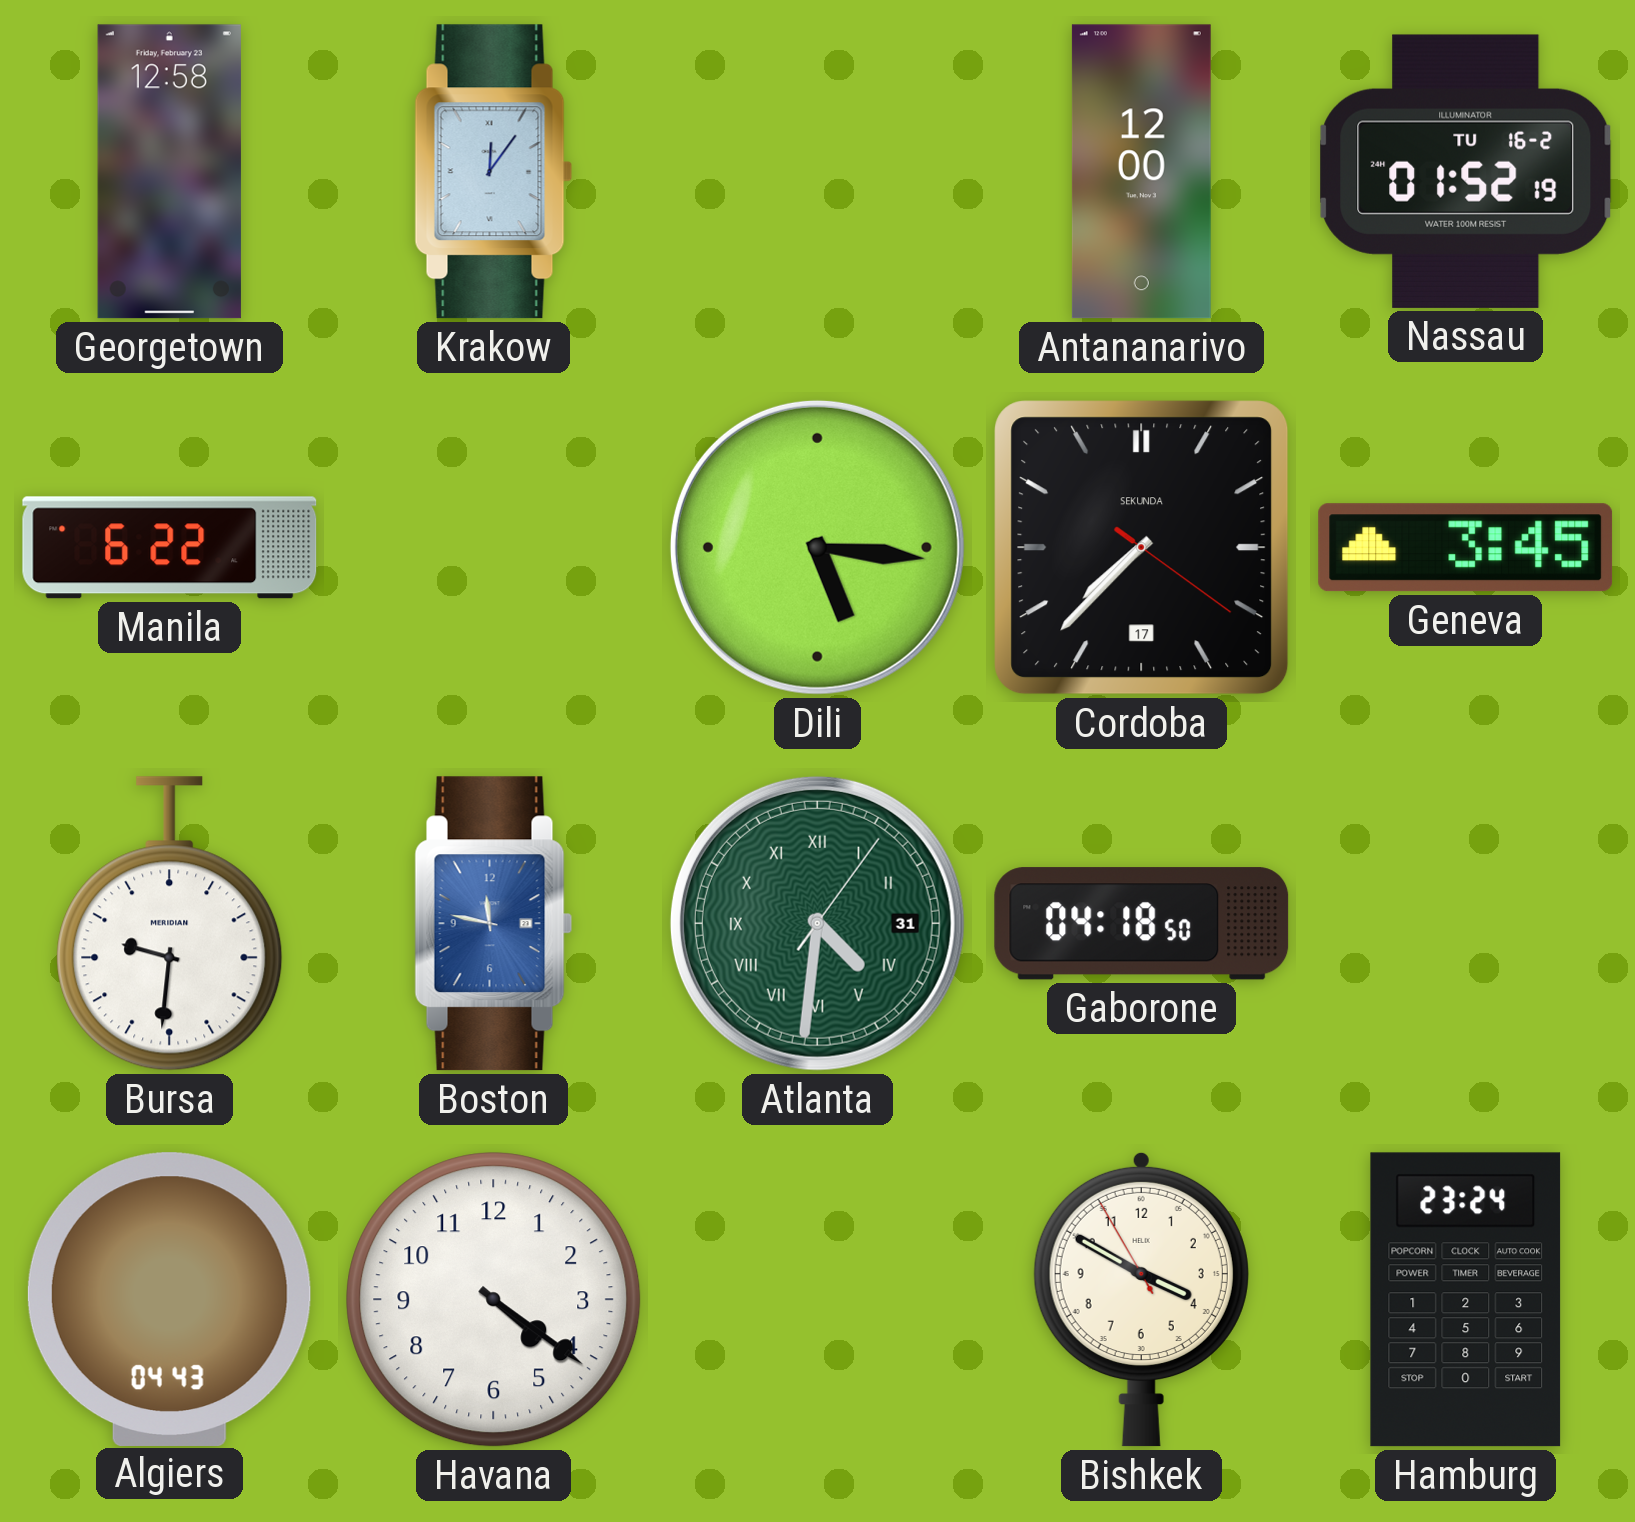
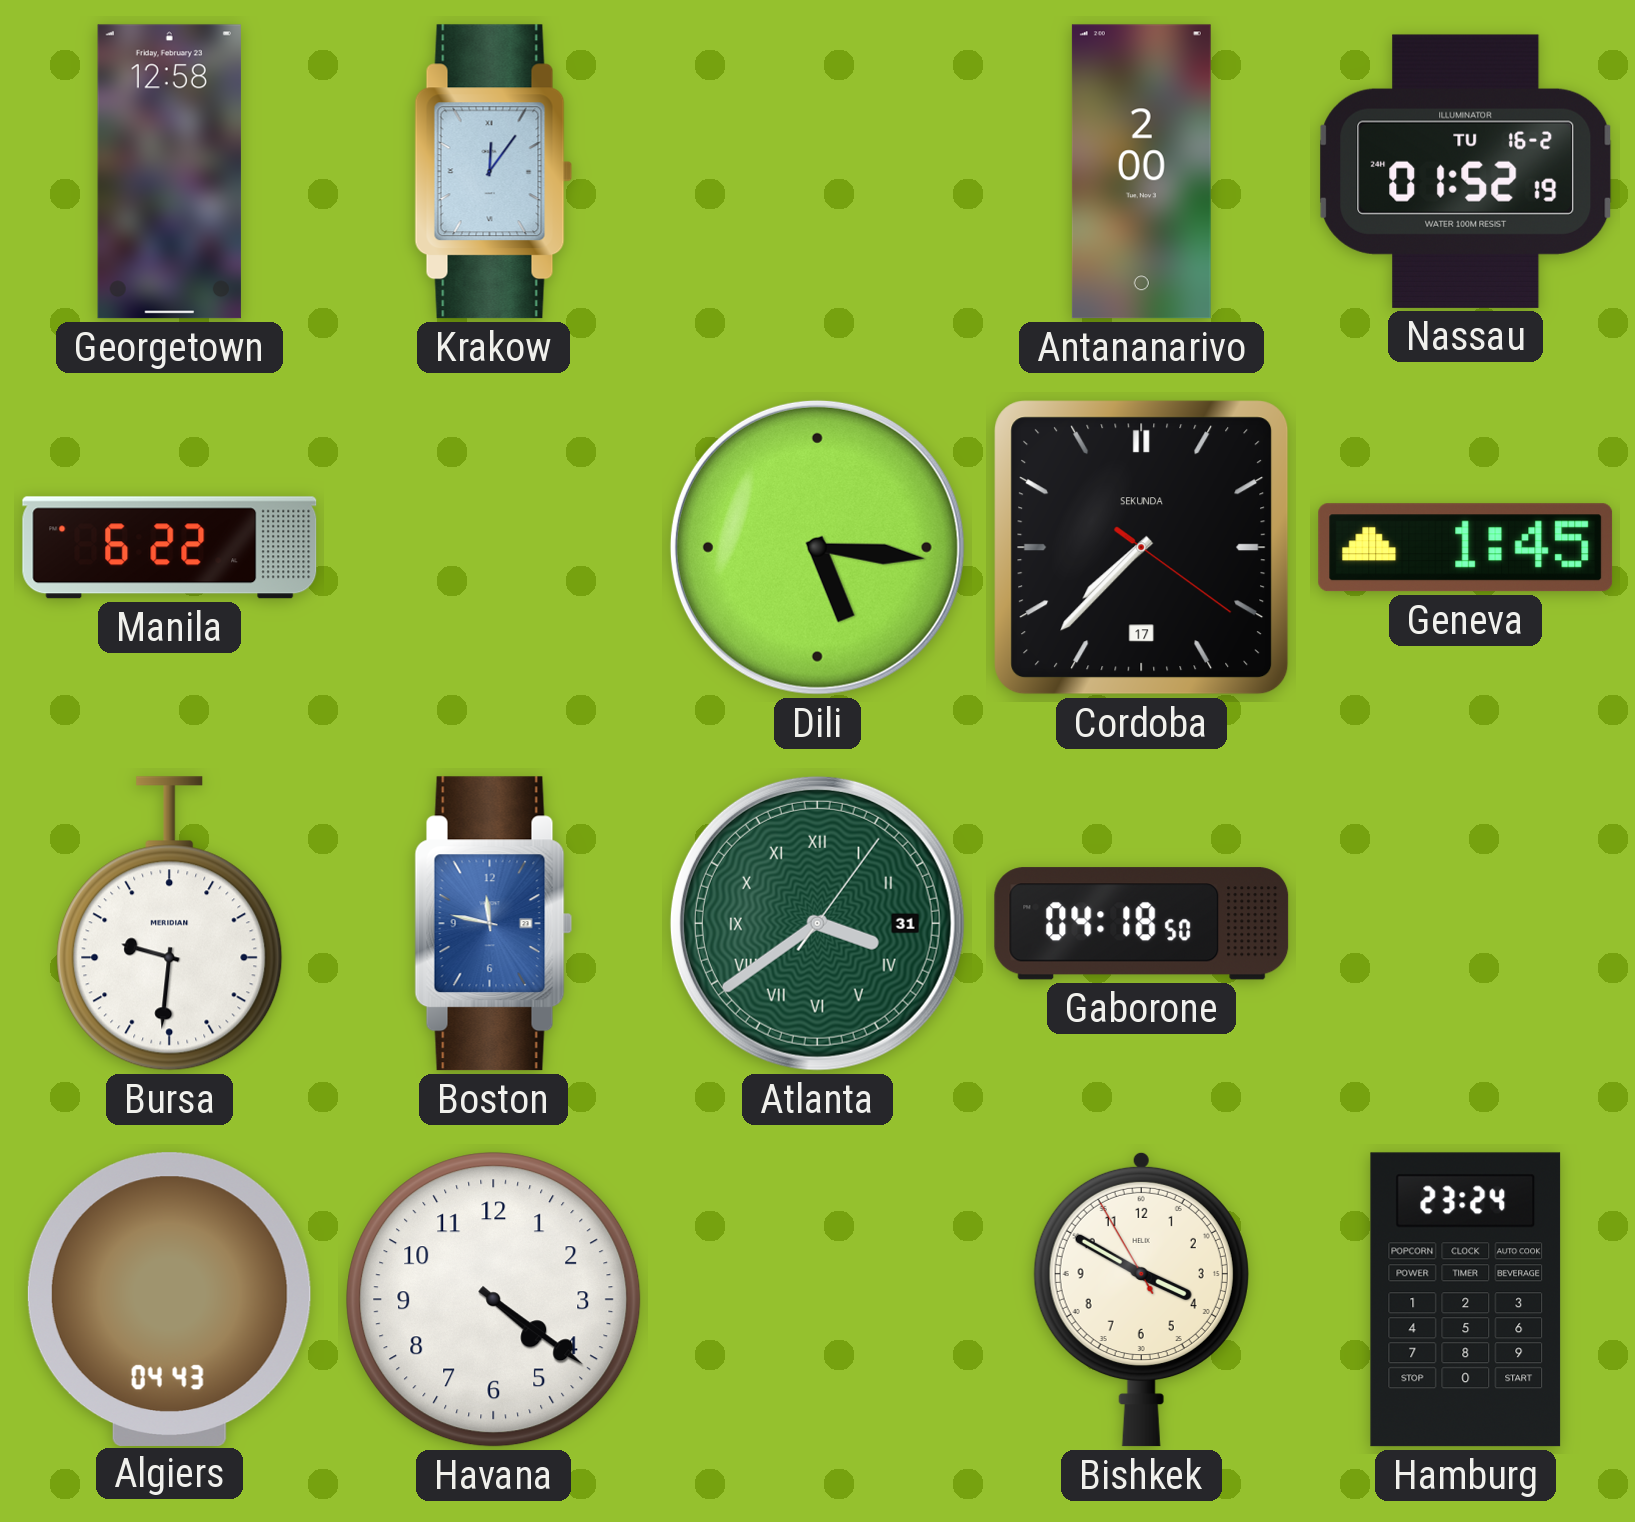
Antananarivo: 12:00 -> 2:00 (1141, 172)
Geneva: 3:45 -> 1:45 (1466, 548)
Atlanta: 4:31 -> 3:39 (817, 923)
